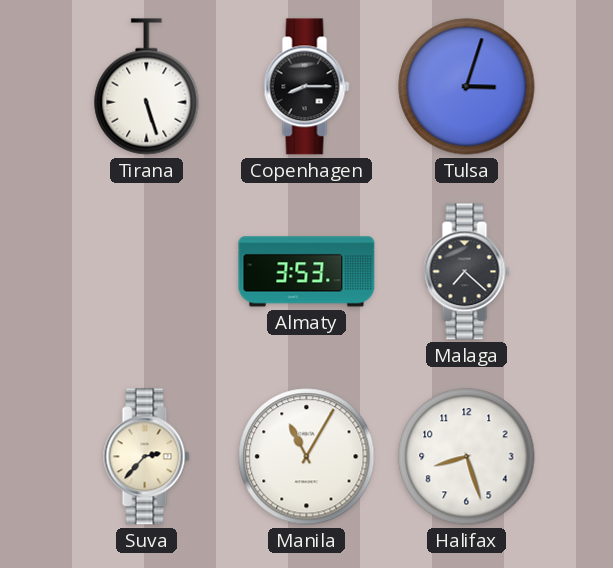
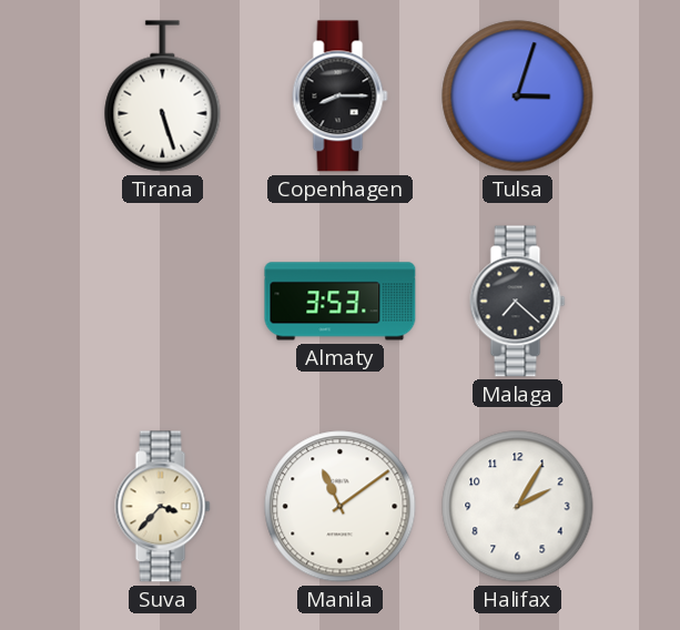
Suva: 2:37 -> 3:37 (163, 507)
Manila: 11:05 -> 11:09 (341, 507)
Halifax: 8:27 -> 2:05 (518, 507)
